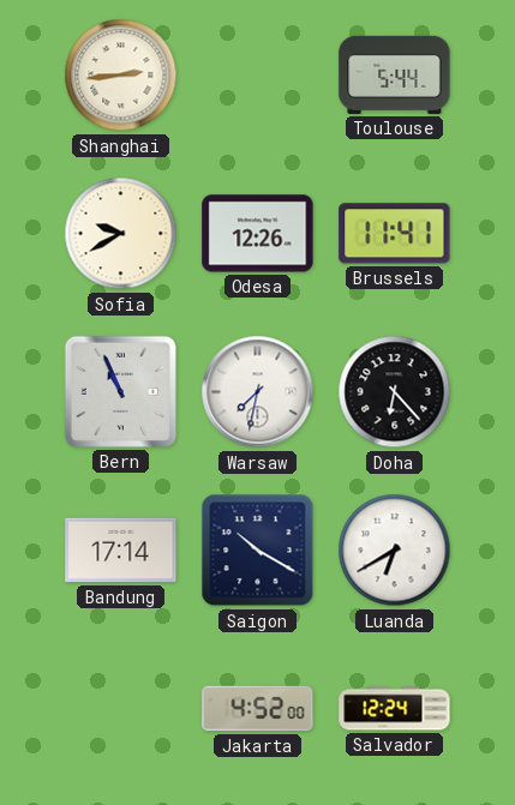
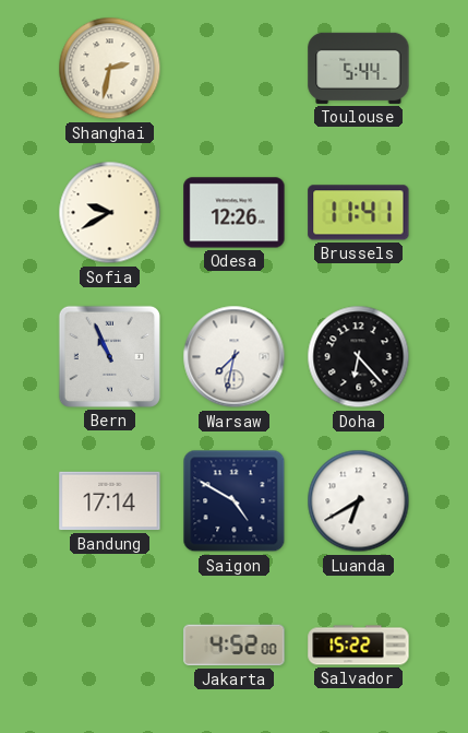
Shanghai: 2:44 -> 2:32 (110, 69)
Saigon: 10:20 -> 4:50 (235, 501)
Salvador: 12:24 -> 15:22 (359, 646)
